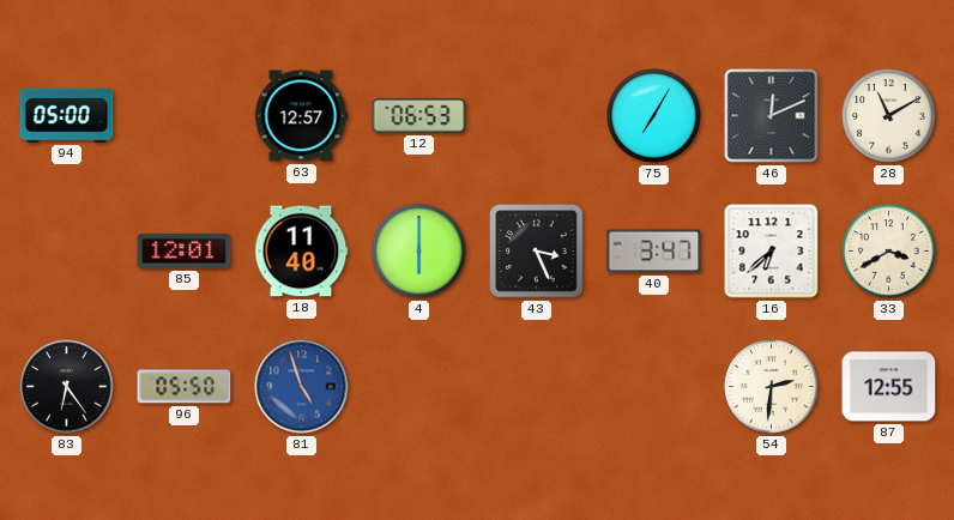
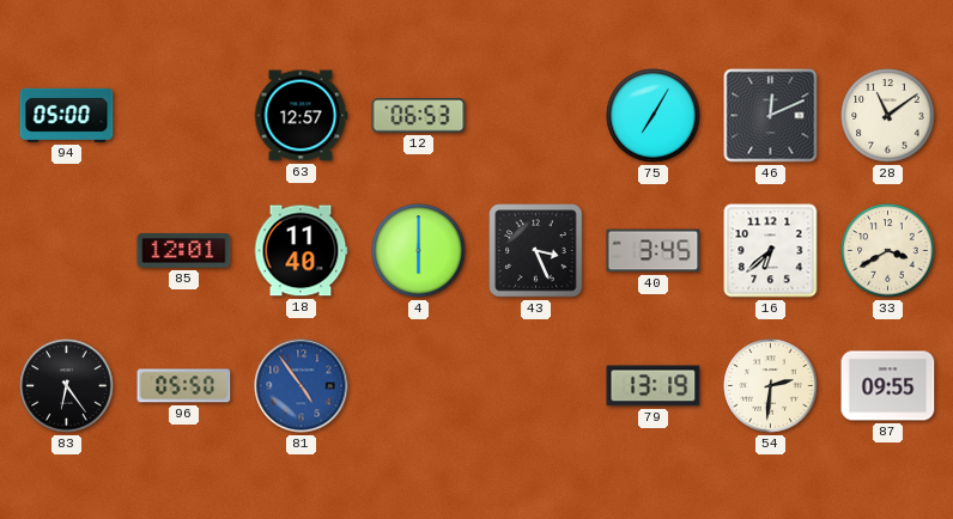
28: 11:10 -> 11:09 (888, 116)
40: 3:47 -> 3:45 (654, 251)
81: 4:57 -> 4:54 (302, 386)
79: none -> 13:19 (654, 386)
87: 12:55 -> 09:55 (888, 386)
